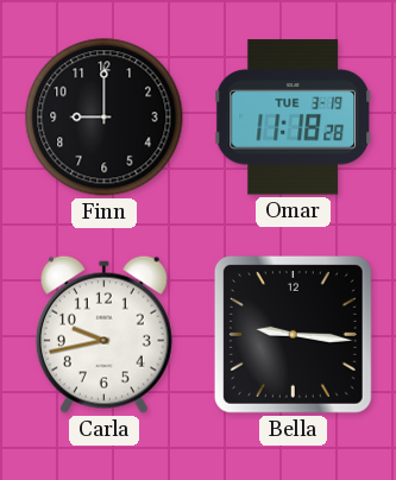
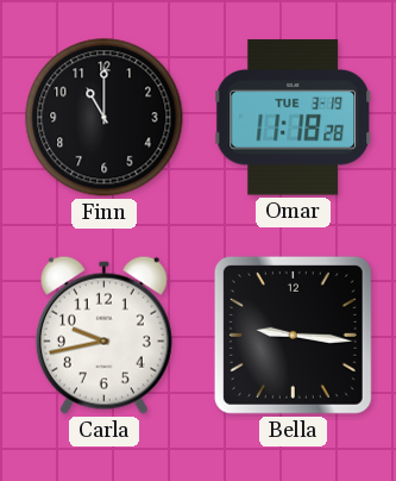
Finn: 9:00 -> 11:00 (105, 118)
